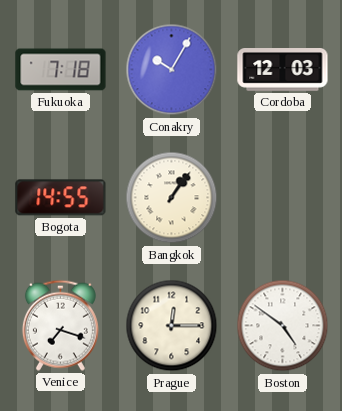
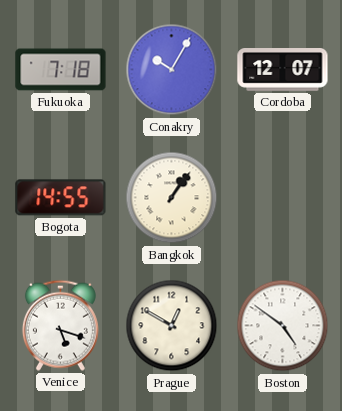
Cordoba: 12:03 -> 12:07 (283, 70)
Venice: 7:18 -> 5:18 (60, 325)
Prague: 12:15 -> 12:50 (172, 326)
